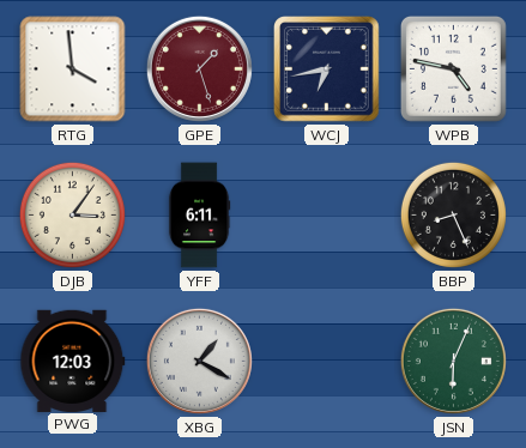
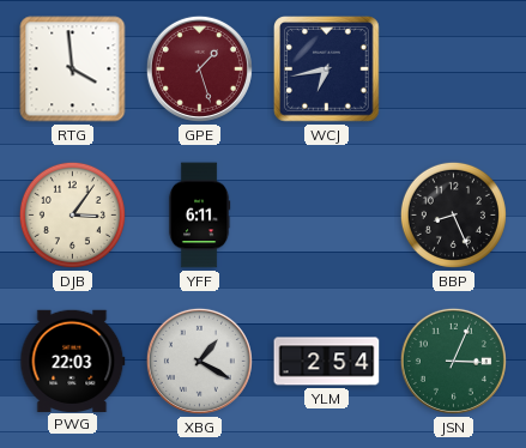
WPB: 4:47 -> none (453, 68)
PWG: 12:03 -> 22:03 (73, 361)
YLM: none -> 2:54 (327, 362)
JSN: 6:04 -> 3:04 (453, 361)
